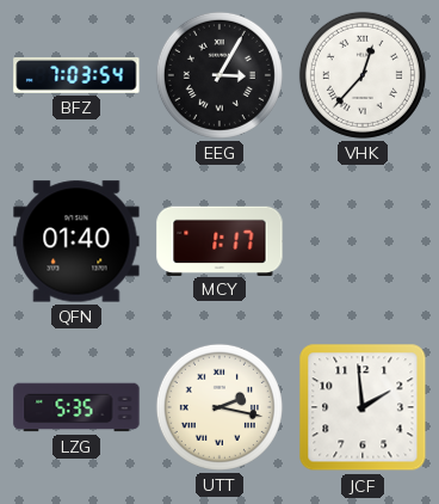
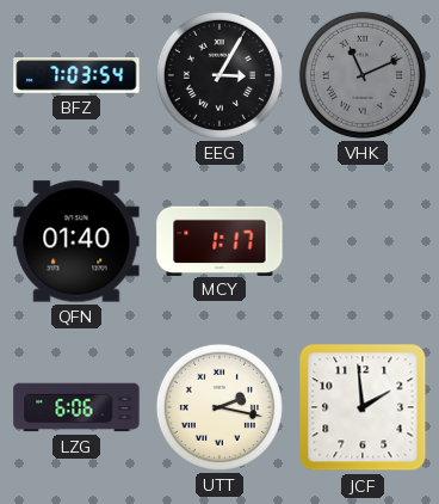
VHK: 12:37 -> 11:11 (363, 75)
VHK dial: white -> grey (363, 75)
LZG: 5:35 -> 6:06 (76, 407)
